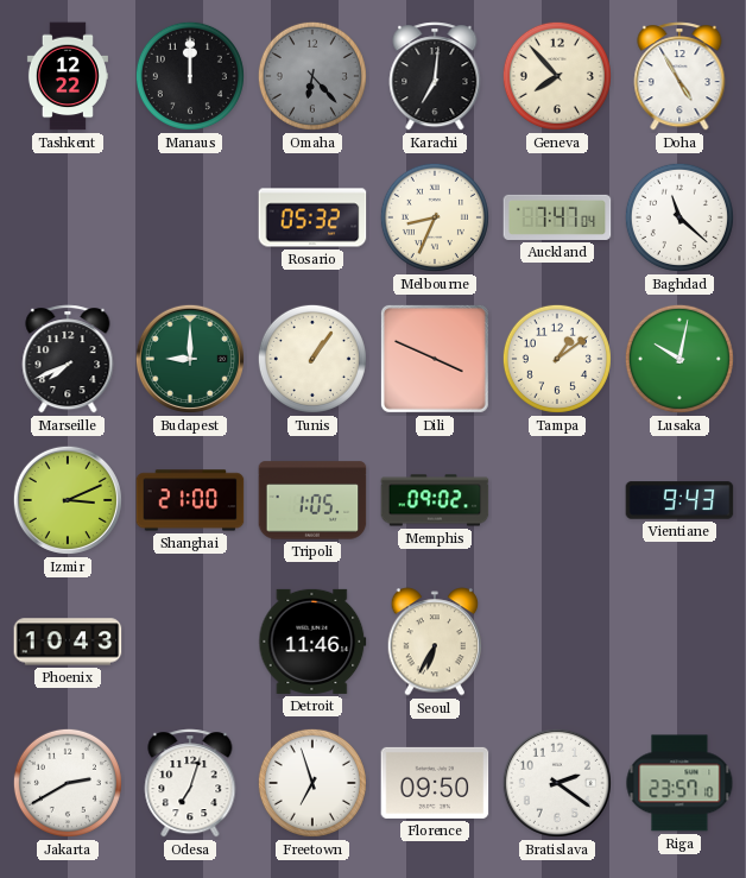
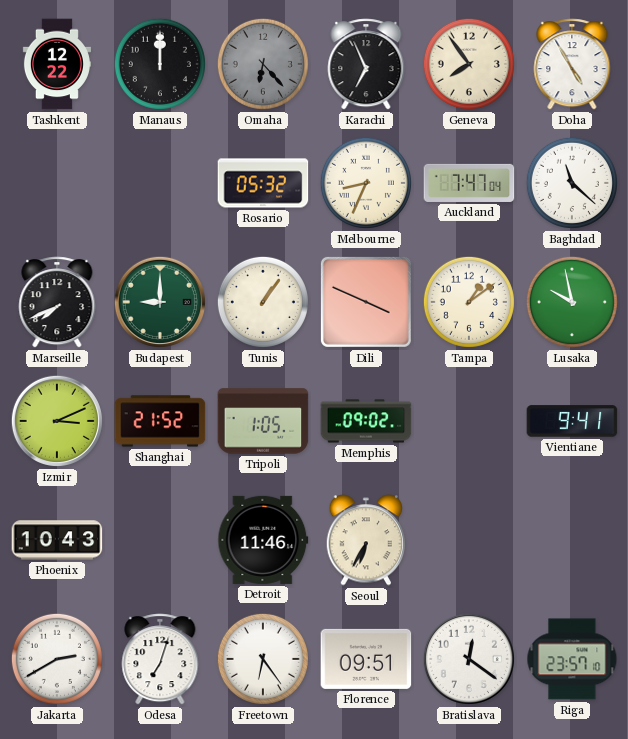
Karachi: 7:01 -> 6:56 (366, 64)
Geneva: 7:53 -> 7:54 (469, 64)
Lusaka: 10:02 -> 9:58 (572, 302)
Shanghai: 21:00 -> 21:52 (160, 421)
Vientiane: 9:43 -> 9:41 (572, 421)
Freetown: 6:57 -> 6:24 (263, 659)
Florence: 09:50 -> 09:51 (366, 659)
Bratislava: 2:21 -> 12:21 (469, 659)
